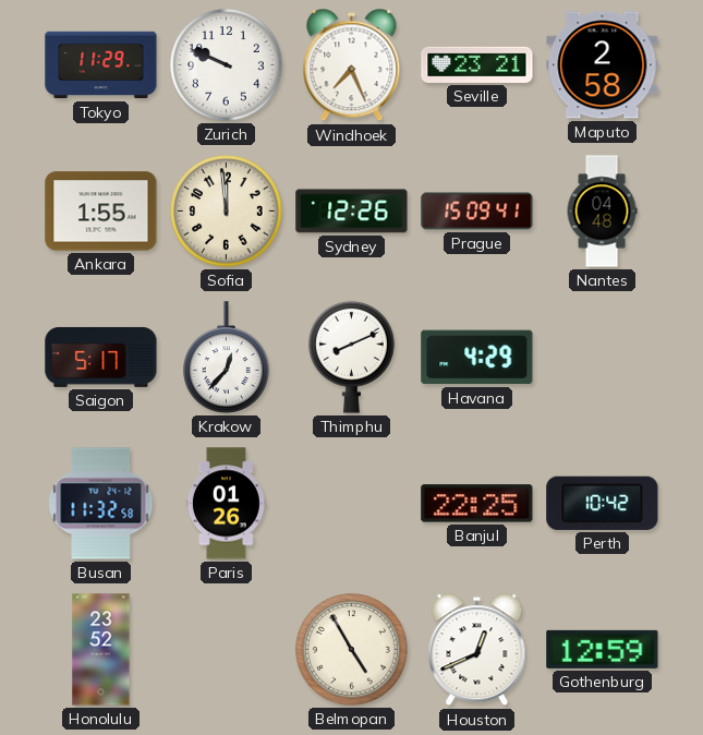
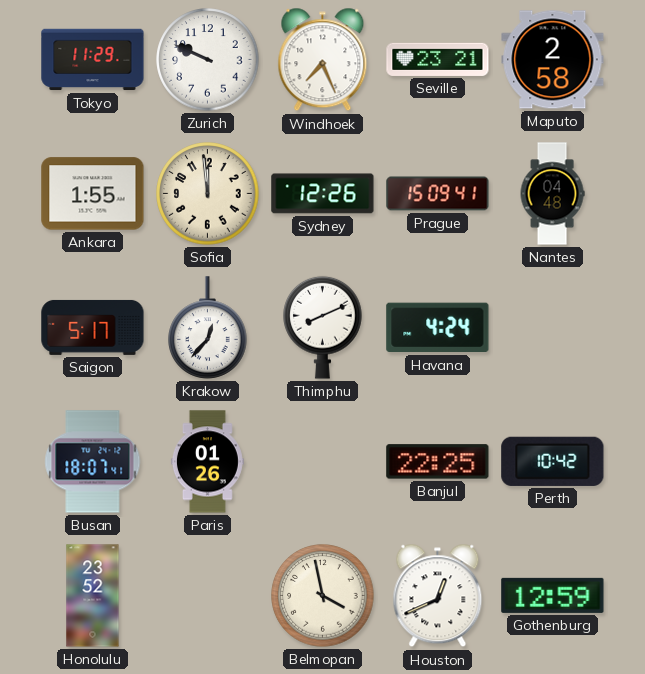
Havana: 4:29 -> 4:24 (438, 328)
Busan: 11:32 -> 18:07 (93, 462)
Belmopan: 4:55 -> 3:58 (323, 596)
